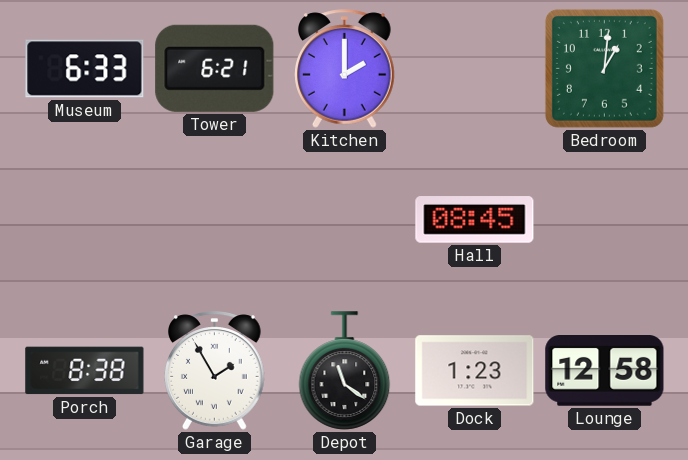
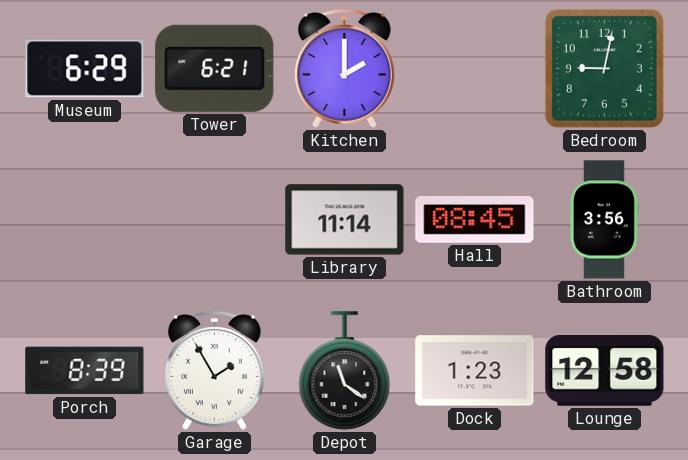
Museum: 6:33 -> 6:29 (85, 69)
Bedroom: 1:01 -> 9:02 (604, 68)
Library: none -> 11:14 (345, 220)
Bathroom: none -> 3:56 (604, 220)
Porch: 8:38 -> 8:39 (85, 371)
